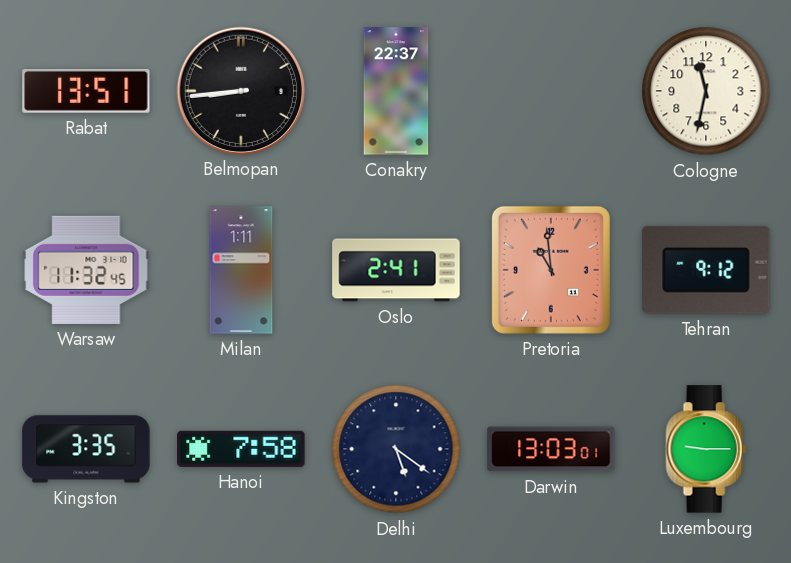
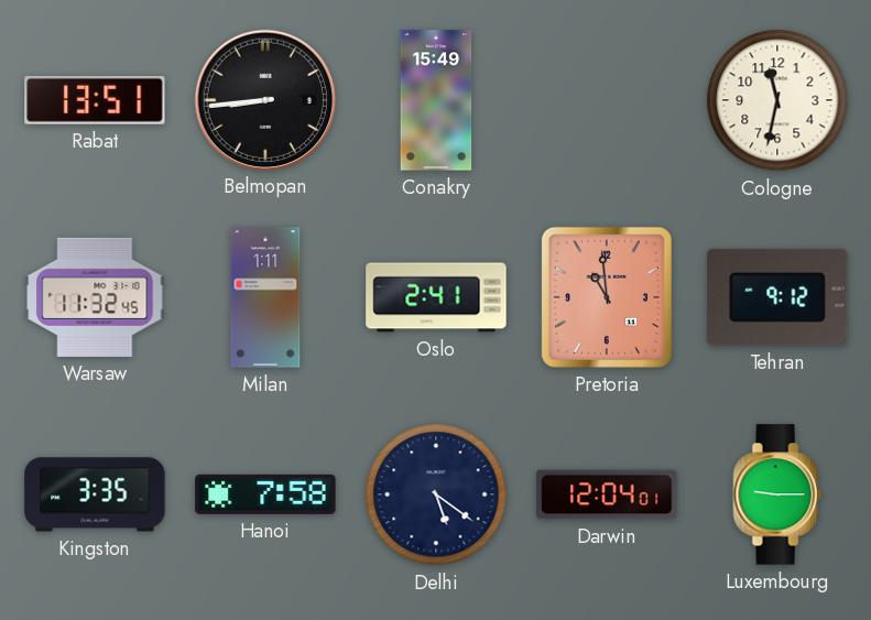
Conakry: 22:37 -> 15:49 (436, 100)
Darwin: 13:03 -> 12:04 (607, 494)
